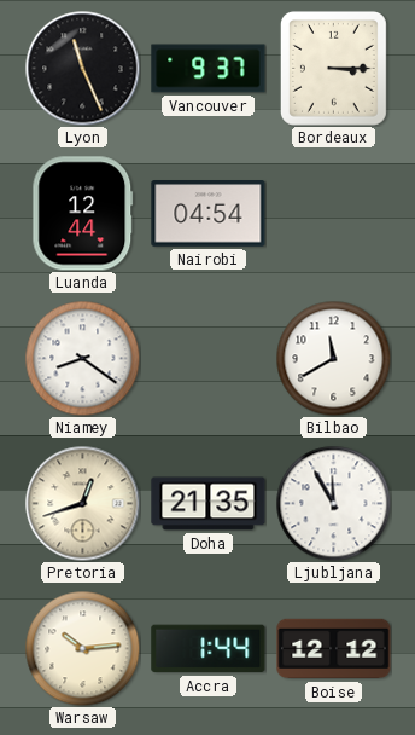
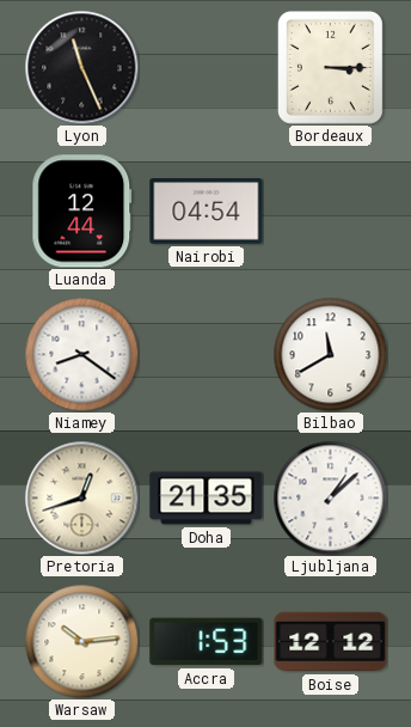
Vancouver: 9:37 -> none (209, 69)
Ljubljana: 11:55 -> 1:08 (330, 497)
Accra: 1:44 -> 1:53 (207, 642)
